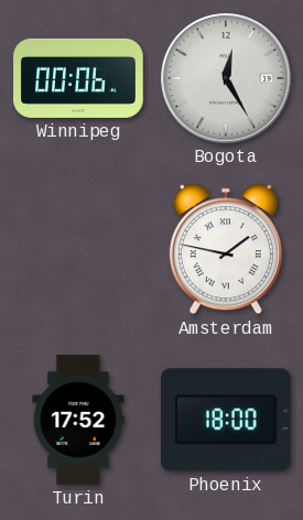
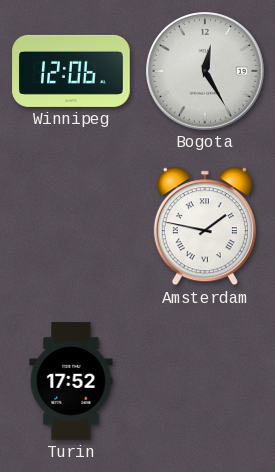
Winnipeg: 00:06 -> 12:06 (71, 71)
Phoenix: 18:00 -> none (226, 420)
